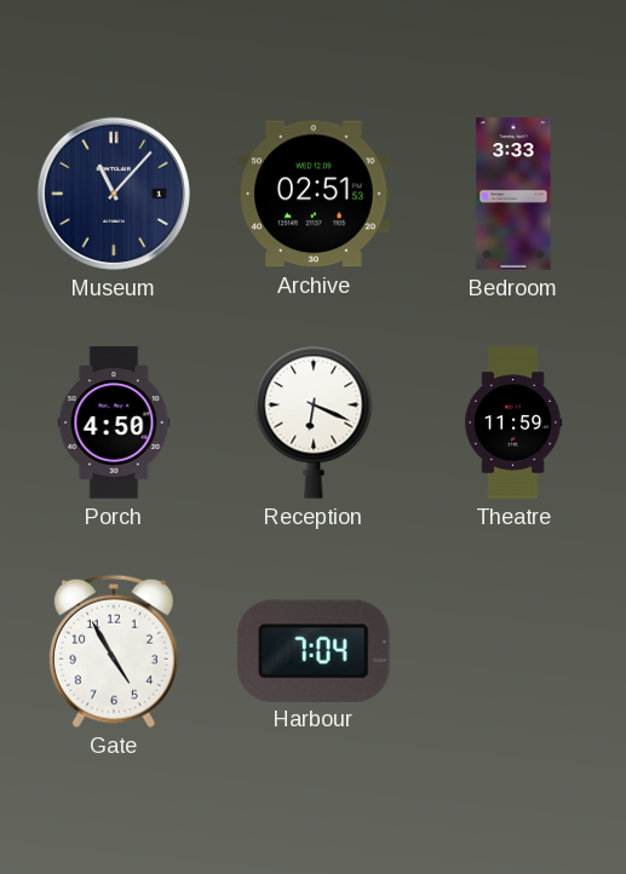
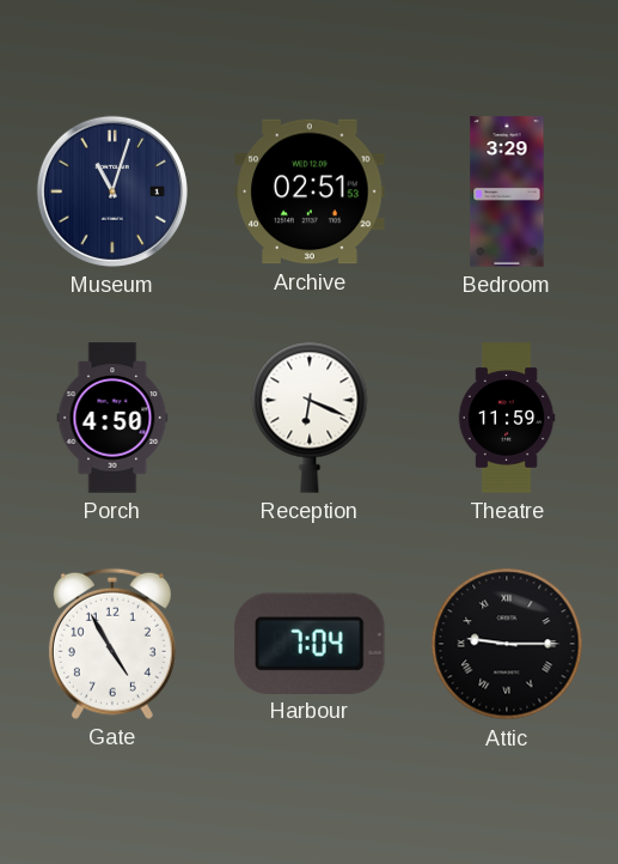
Museum: 11:07 -> 11:03 (112, 191)
Bedroom: 3:33 -> 3:29 (507, 191)
Attic: none -> 9:15 (507, 644)
